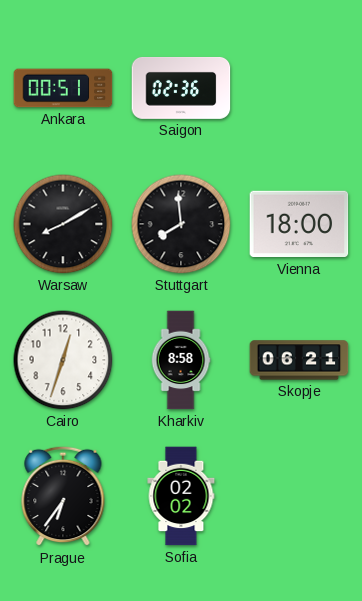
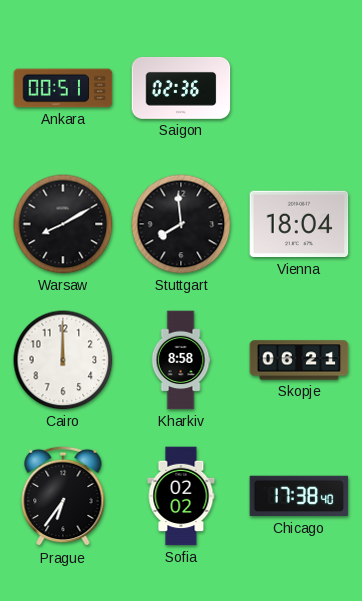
Vienna: 18:00 -> 18:04 (299, 224)
Cairo: 12:33 -> 12:00 (63, 360)
Chicago: none -> 17:38 (299, 496)
